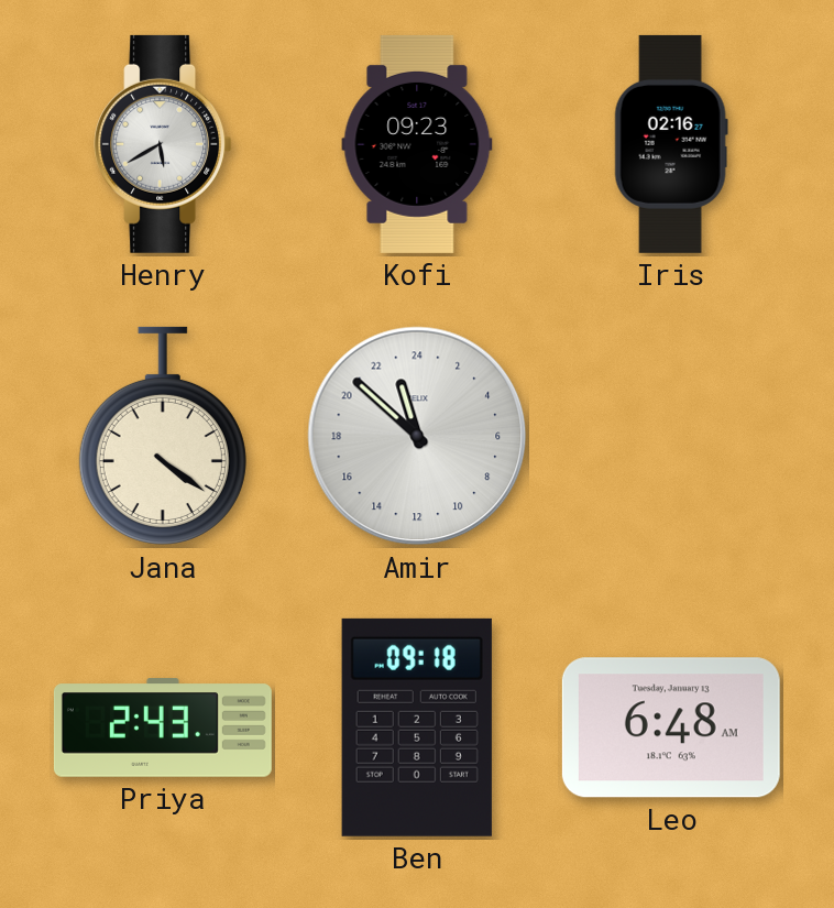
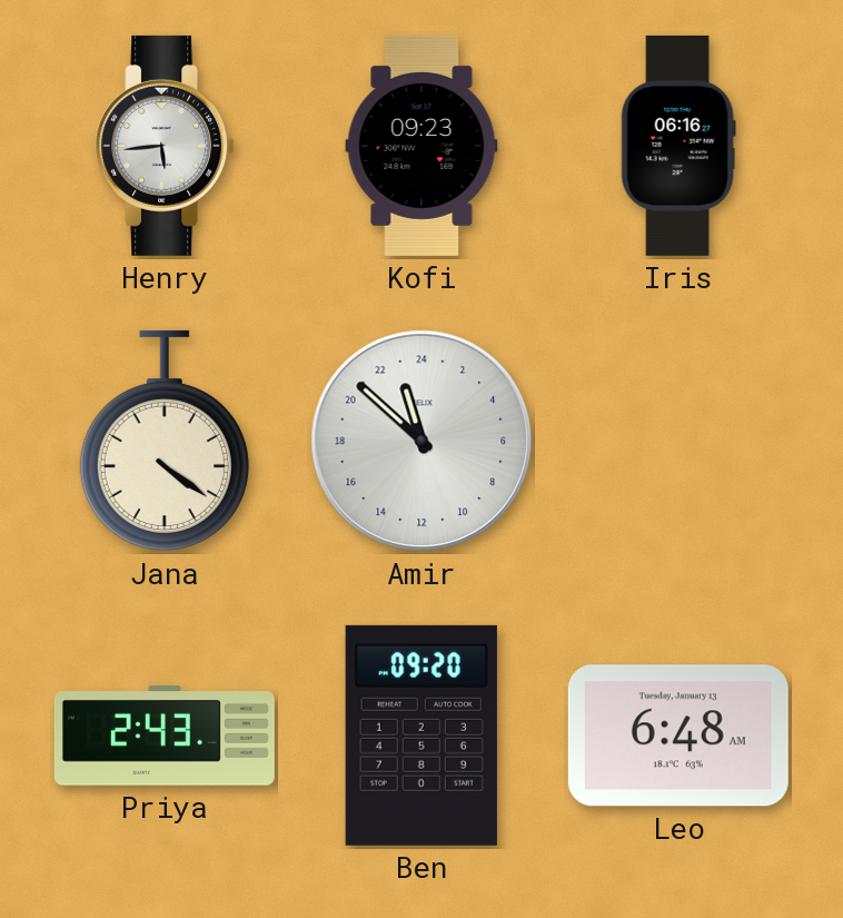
Henry: 5:40 -> 5:44 (165, 146)
Iris: 02:16 -> 06:16 (678, 146)
Ben: 09:18 -> 09:20 (421, 736)
